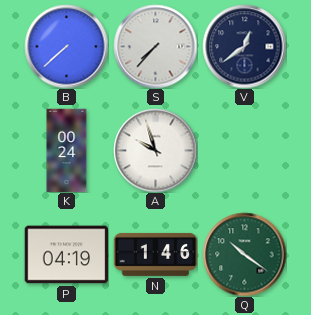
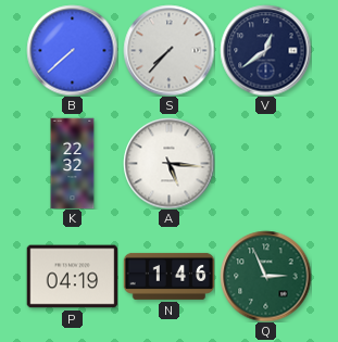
K: 00:24 -> 22:32 (73, 163)
A: 9:57 -> 5:16 (168, 163)
Q: 10:21 -> 2:56 (265, 276)
